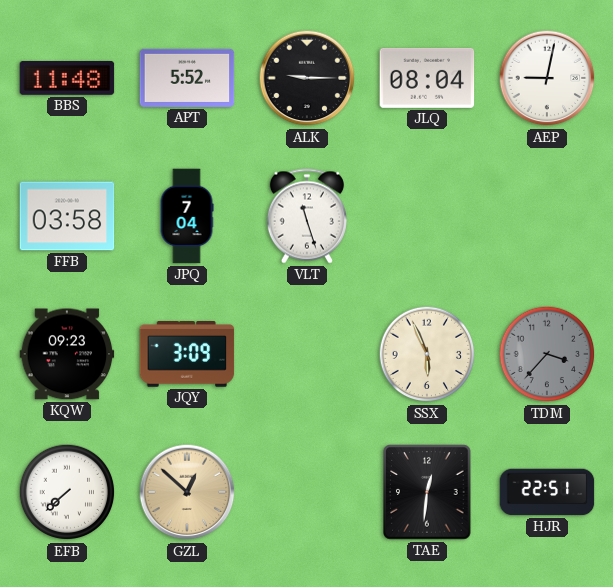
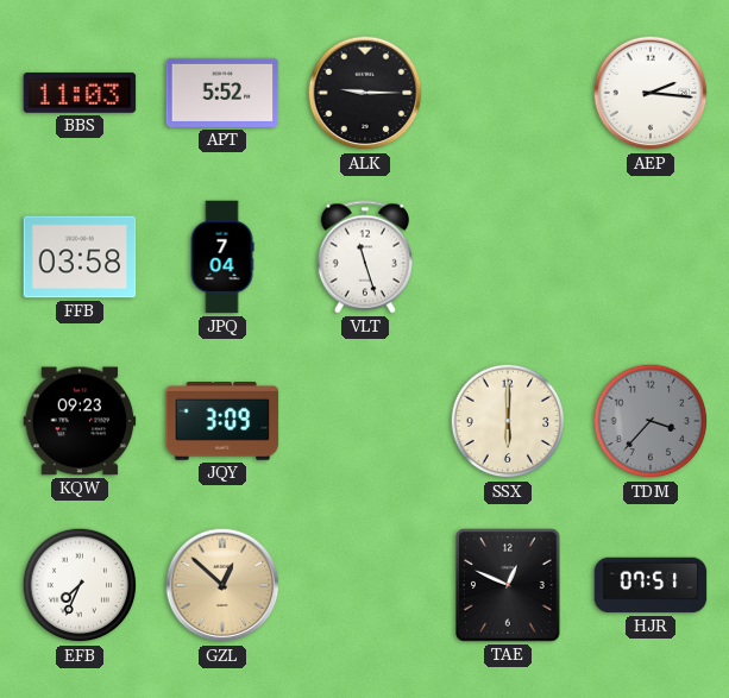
BBS: 11:48 -> 11:03 (80, 93)
JLQ: 08:04 -> none (427, 78)
AEP: 9:02 -> 2:16 (651, 93)
SSX: 5:56 -> 6:00 (508, 421)
EFB: 7:38 -> 7:34 (80, 585)
TAE: 12:31 -> 12:49 (509, 585)
HJR: 22:51 -> 07:51 (651, 585)
